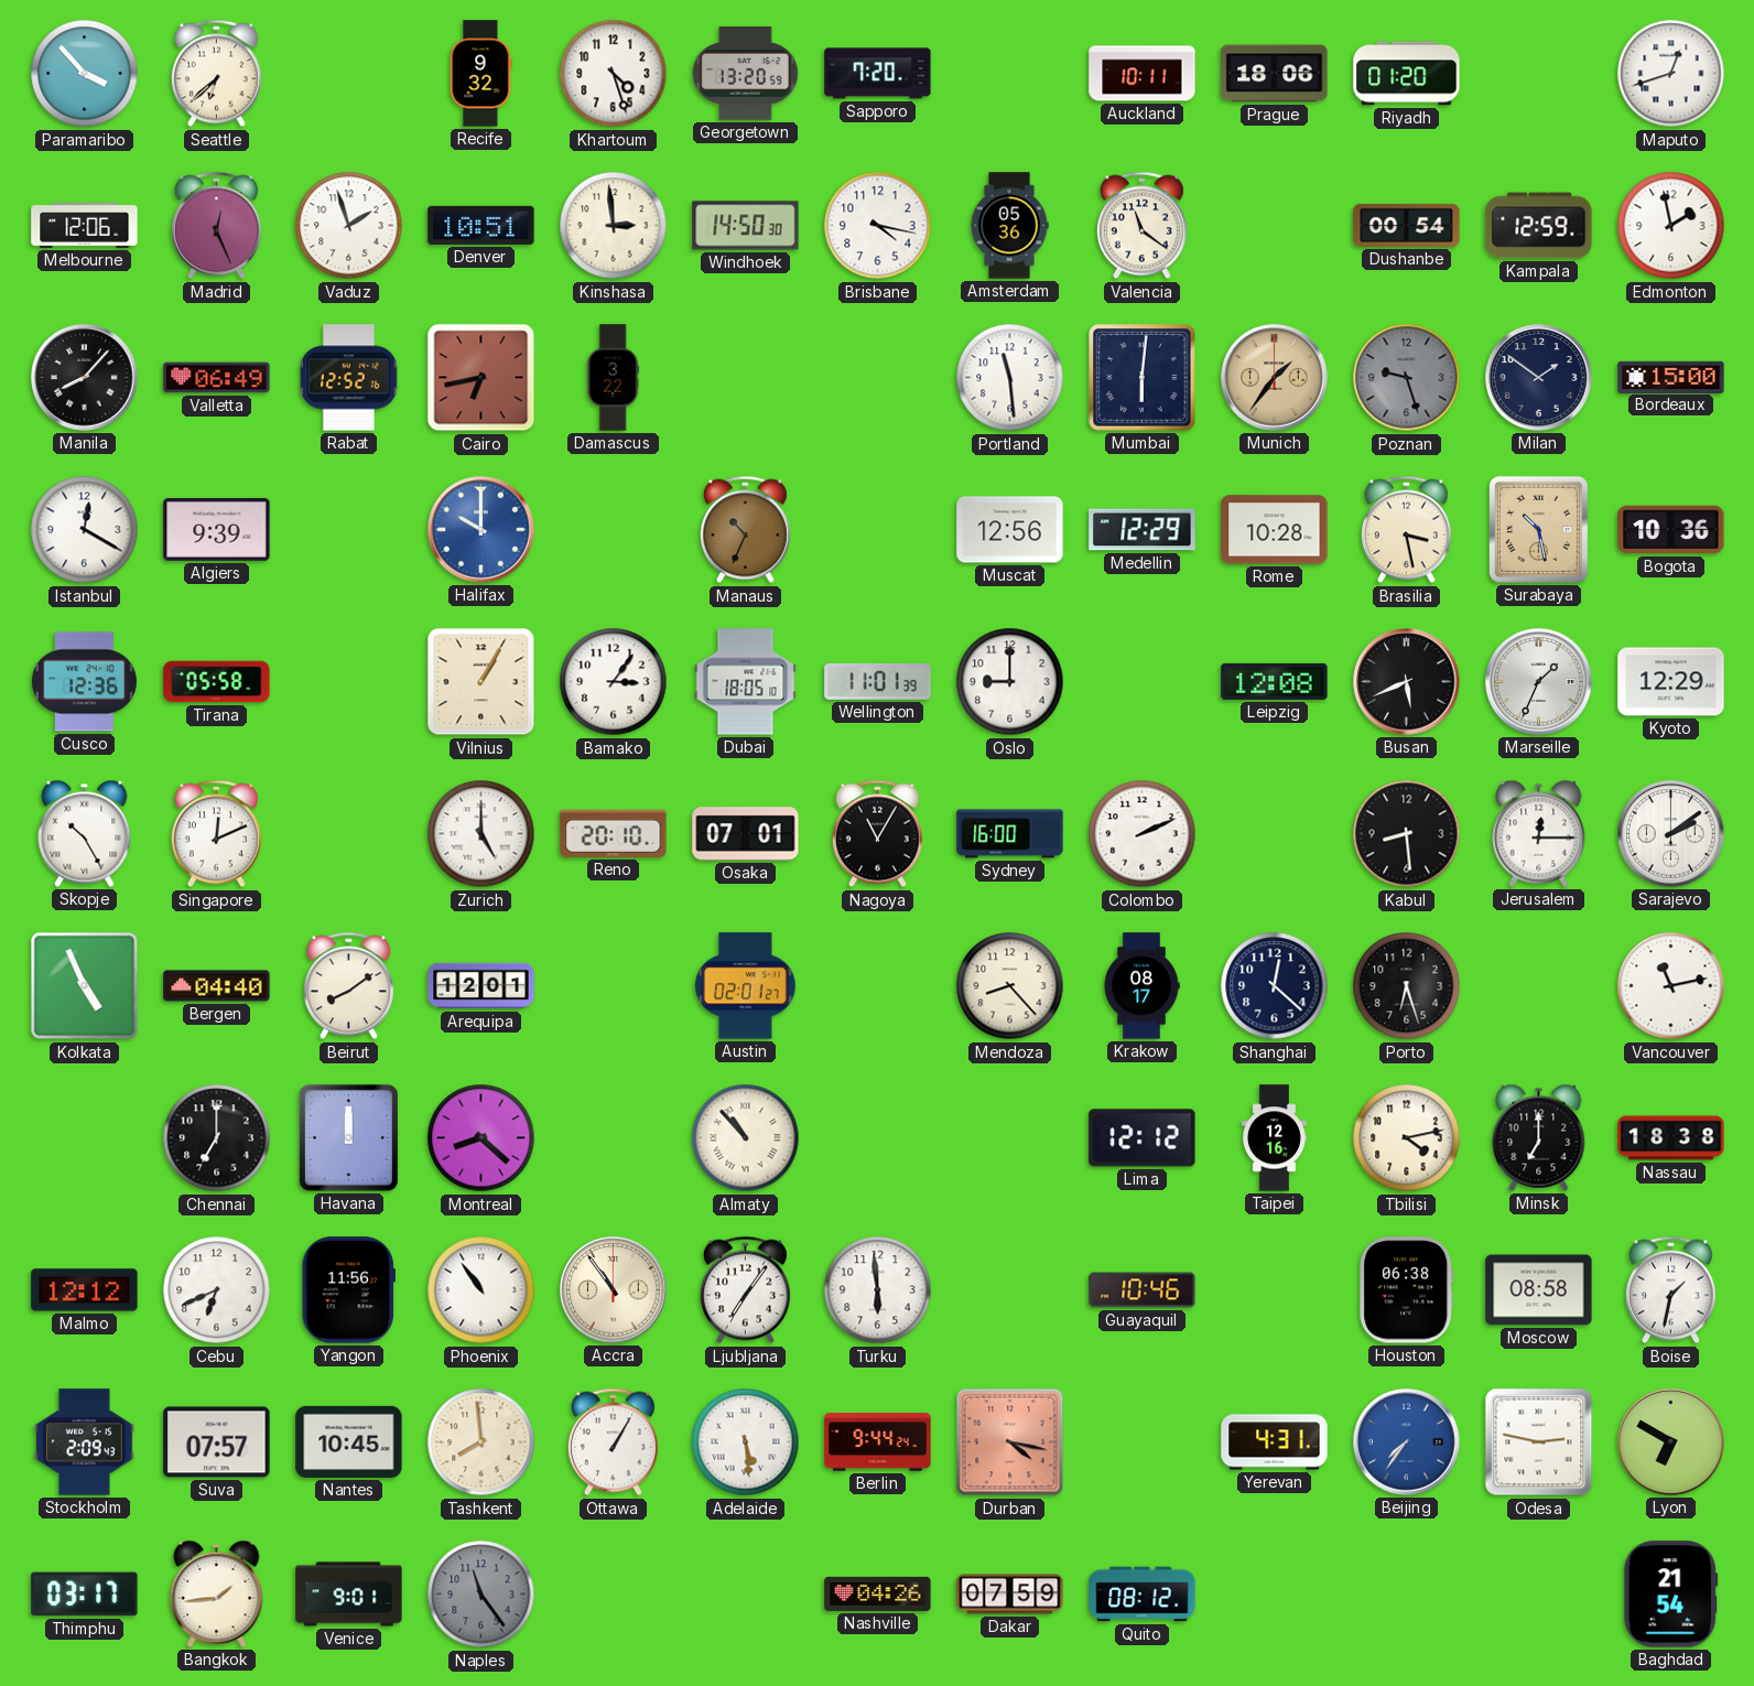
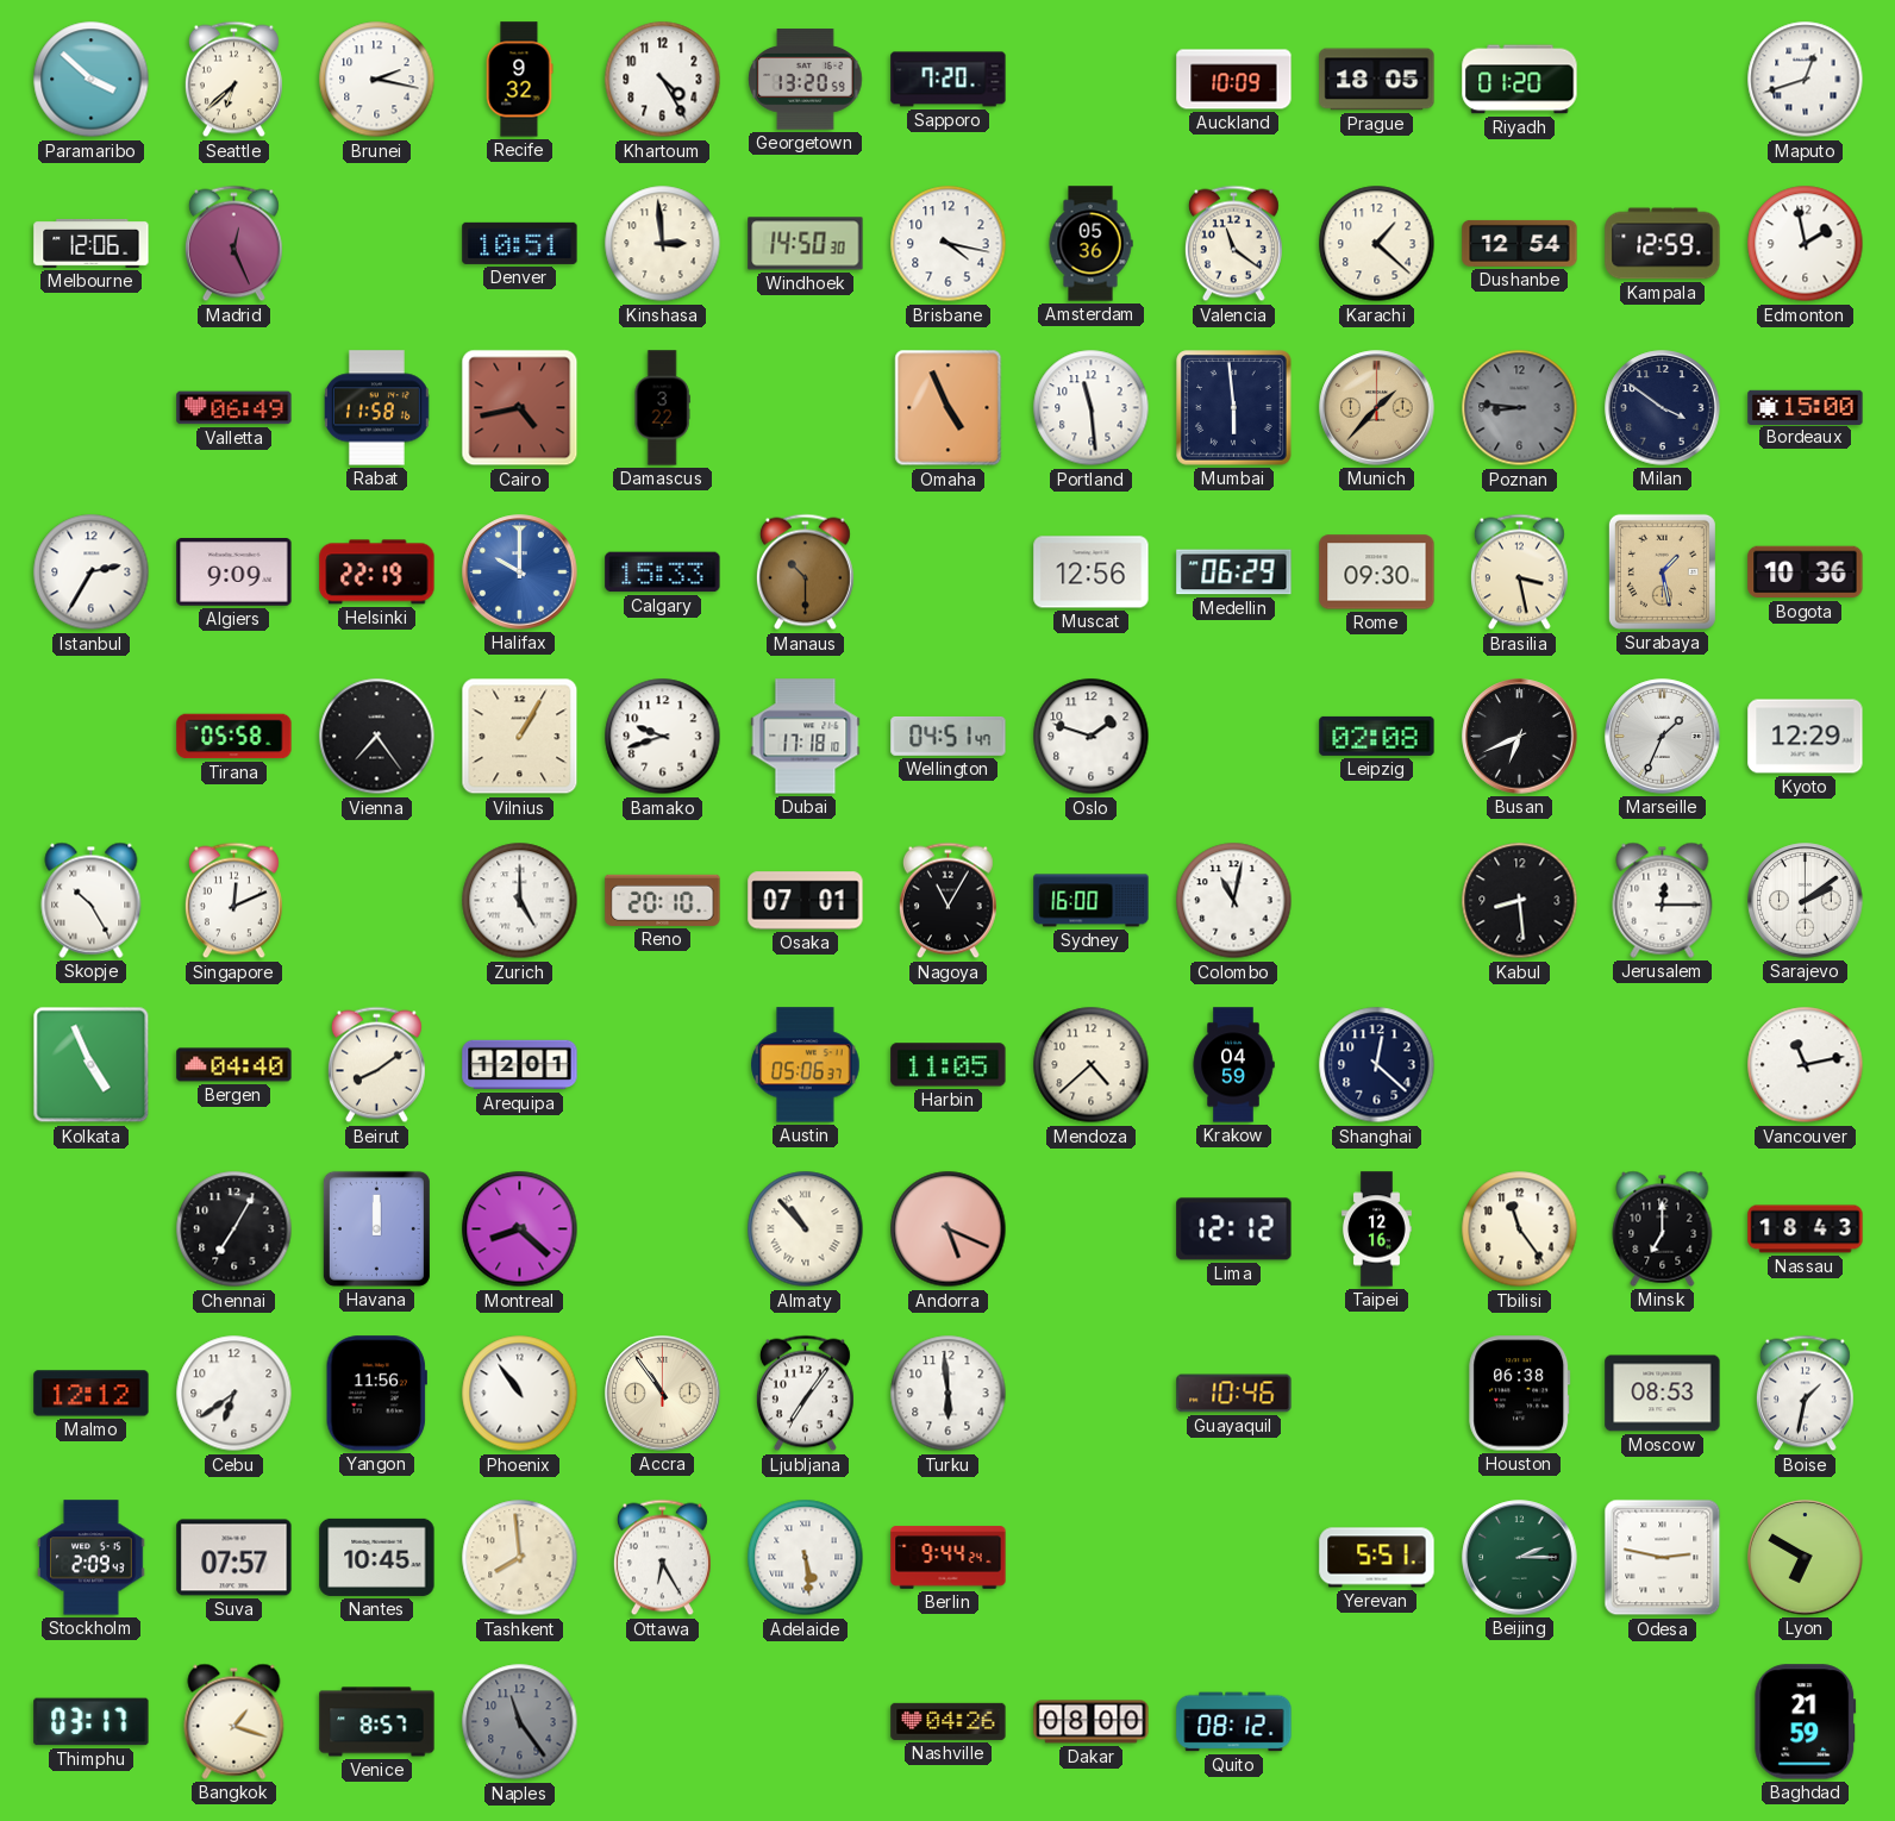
Paramaribo: 3:53 -> 3:52 (92, 80)
Brunei: none -> 2:17 (377, 80)
Khartoum: 4:27 -> 4:25 (663, 80)
Auckland: 10:11 -> 10:09 (1234, 80)
Prague: 18:06 -> 18:05 (1377, 80)
Vaduz: 1:57 -> none (349, 226)
Karachi: none -> 1:22 (1377, 244)
Dushanbe: 00:54 -> 12:54 (1520, 243)
Manila: 8:07 -> none (85, 378)
Rabat: 12:52 -> 11:58 (376, 408)
Cairo: 6:43 -> 4:43 (520, 408)
Omaha: none -> 4:56 (949, 408)
Mumbai: 6:01 -> 5:59 (1234, 408)
Munich: 1:36 -> 1:37 (1377, 408)
Poznan: 9:27 -> 8:46 (1520, 408)
Milan: 1:51 -> 3:51 (1663, 408)
Istanbul: 12:20 -> 2:35 (92, 572)
Algiers: 9:39 -> 9:09 (234, 572)
Helsinki: none -> 22:19 (377, 572)
Calgary: none -> 15:33 (663, 572)
Manaus: 10:34 -> 10:30 (805, 572)
Medellin: 12:29 -> 06:29 (1234, 572)
Rome: 10:28 -> 09:30 (1377, 572)
Surabaya: 10:28 -> 1:28 (1662, 571)
Cusco: 12:36 -> none (84, 682)
Vienna: none -> 7:24 (377, 737)
Bamako: 3:06 -> 9:42 (663, 737)
Dubai: 18:05 -> 17:18 (806, 737)
Wellington: 11:01 -> 04:51 (949, 736)
Oslo: 9:00 -> 1:48 (1092, 737)
Leipzig: 12:08 -> 02:08 (1377, 736)
Busan: 5:41 -> 6:41 (1520, 737)
Colombo: 2:11 -> 11:02 (1234, 901)
Austin: 02:01 -> 05:06 (806, 1065)
Harbin: none -> 11:05 (949, 1065)
Mendoza: 8:23 -> 4:38 (1092, 1065)
Krakow: 08:17 -> 04:59 (1233, 1065)
Porto: 6:27 -> none (1407, 986)
Chennai: 7:00 -> 7:05 (234, 1229)
Andorra: none -> 5:19 (949, 1229)
Tbilisi: 4:13 -> 11:24 (1520, 1229)
Nassau: 18:38 -> 18:43 (1806, 1229)
Cebu: 6:41 -> 6:39 (234, 1394)
Moscow: 08:58 -> 08:53 (1663, 1394)
Ottawa: 1:05 -> 6:25 (662, 1558)
Durban: 4:17 -> none (1010, 1442)
Yerevan: 4:31 -> 5:51 (1377, 1558)
Beijing: 7:36 -> 2:15 (1520, 1558)
Beijing dial: blue -> green (1520, 1558)
Bangkok: 1:44 -> 1:18 (234, 1721)
Venice: 9:01 -> 8:57 (377, 1722)
Dakar: 07:59 -> 08:00 (1092, 1722)
Baghdad: 21:54 -> 21:59 (1806, 1722)
